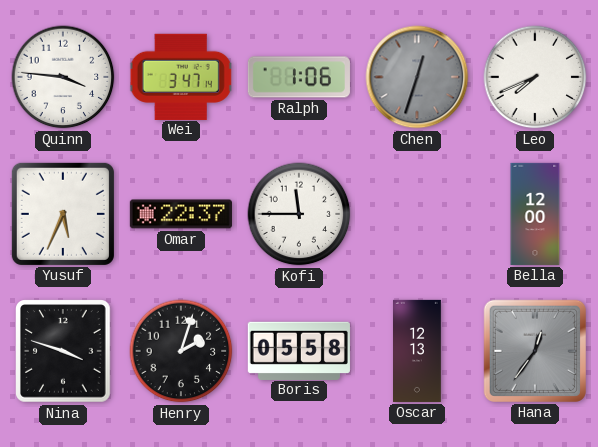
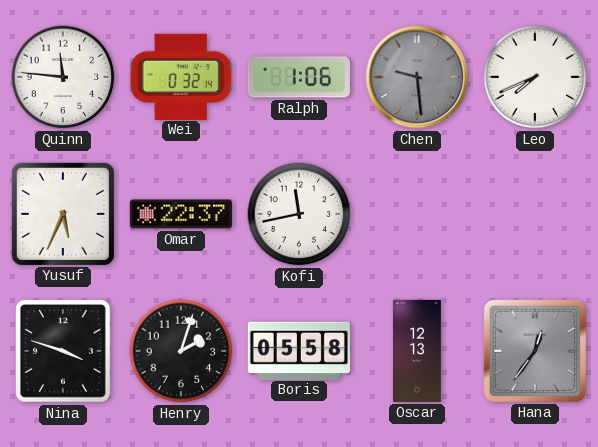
Quinn: 3:46 -> 11:46 (63, 77)
Wei: 3:47 -> 0:32 (181, 76)
Chen: 12:33 -> 9:29 (417, 77)
Kofi: 11:45 -> 11:43 (299, 214)
Bella: 12:00 -> none (535, 214)
